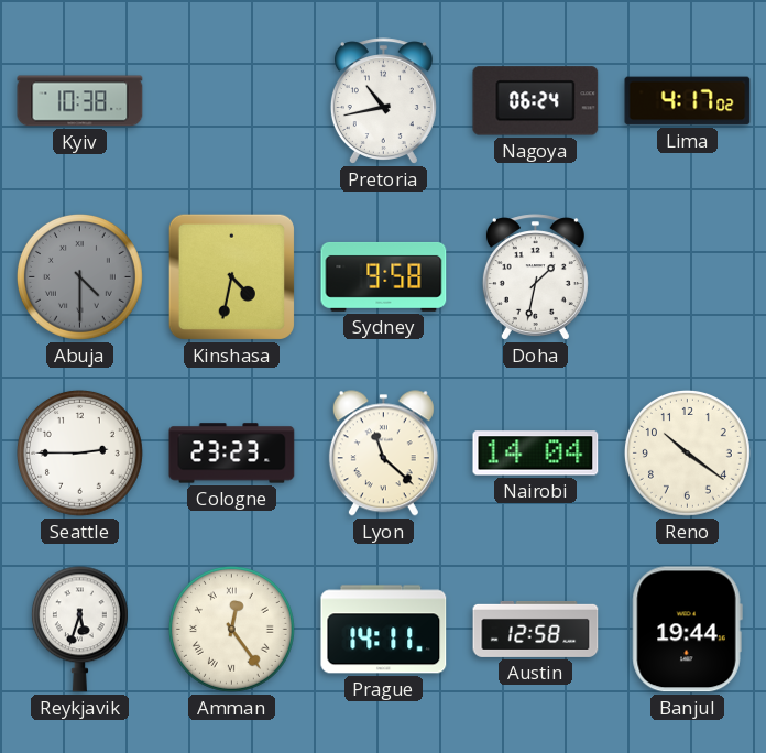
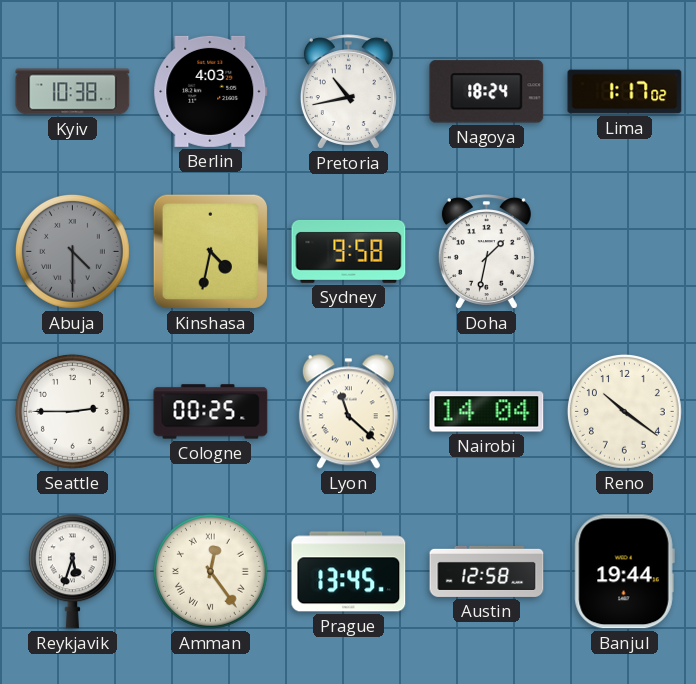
Berlin: none -> 4:03 (211, 91)
Nagoya: 06:24 -> 18:24 (487, 92)
Lima: 4:17 -> 1:17 (625, 92)
Cologne: 23:23 -> 00:25 (211, 412)
Prague: 14:11 -> 13:45 (349, 572)
